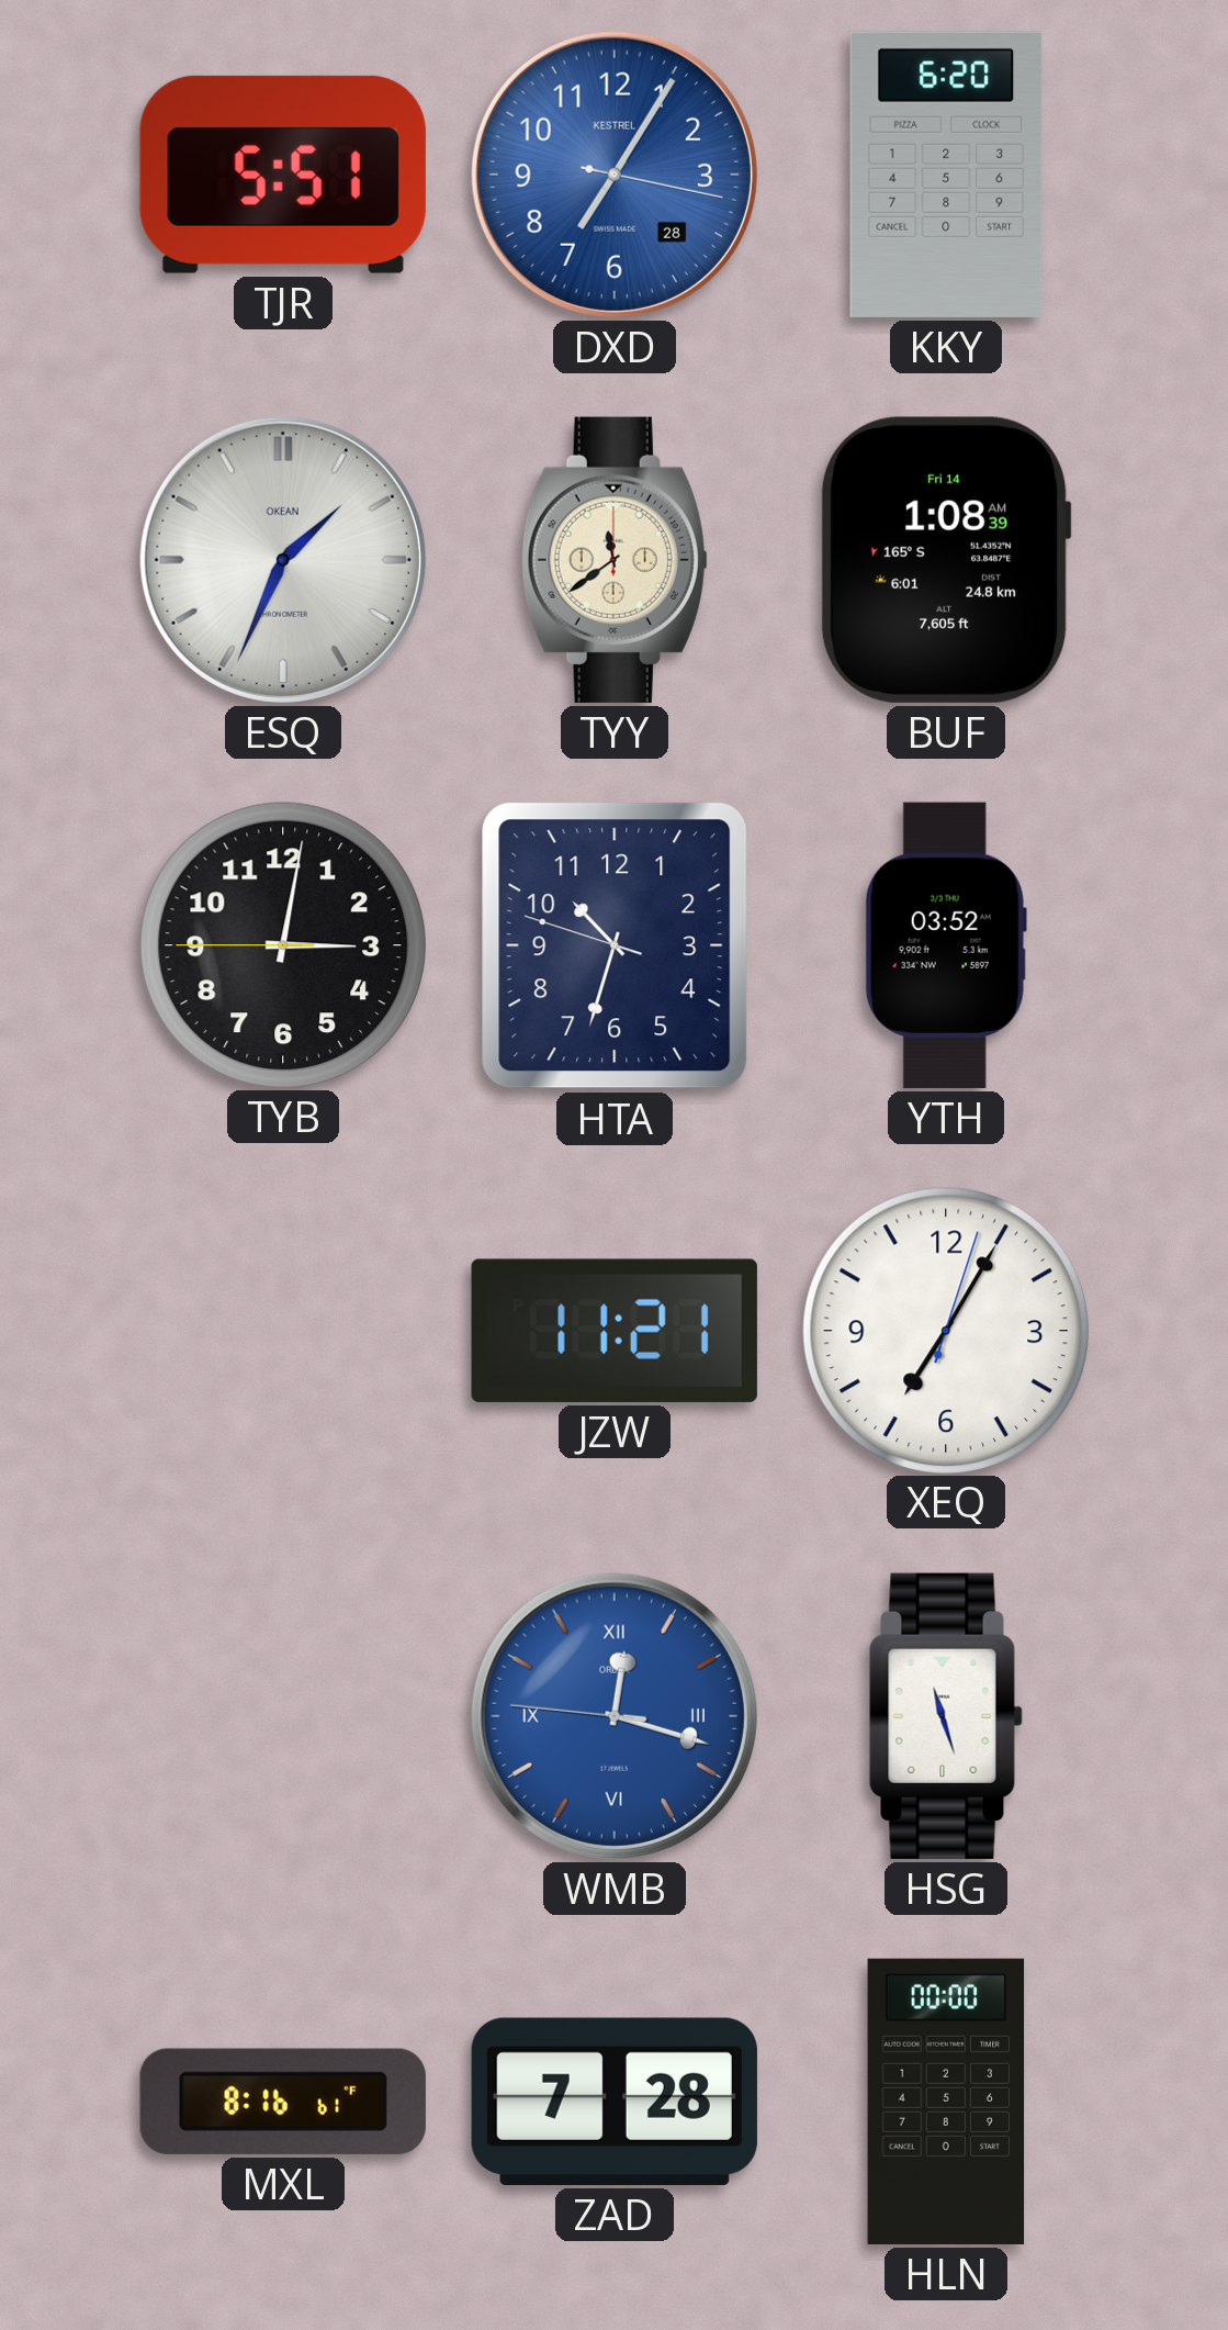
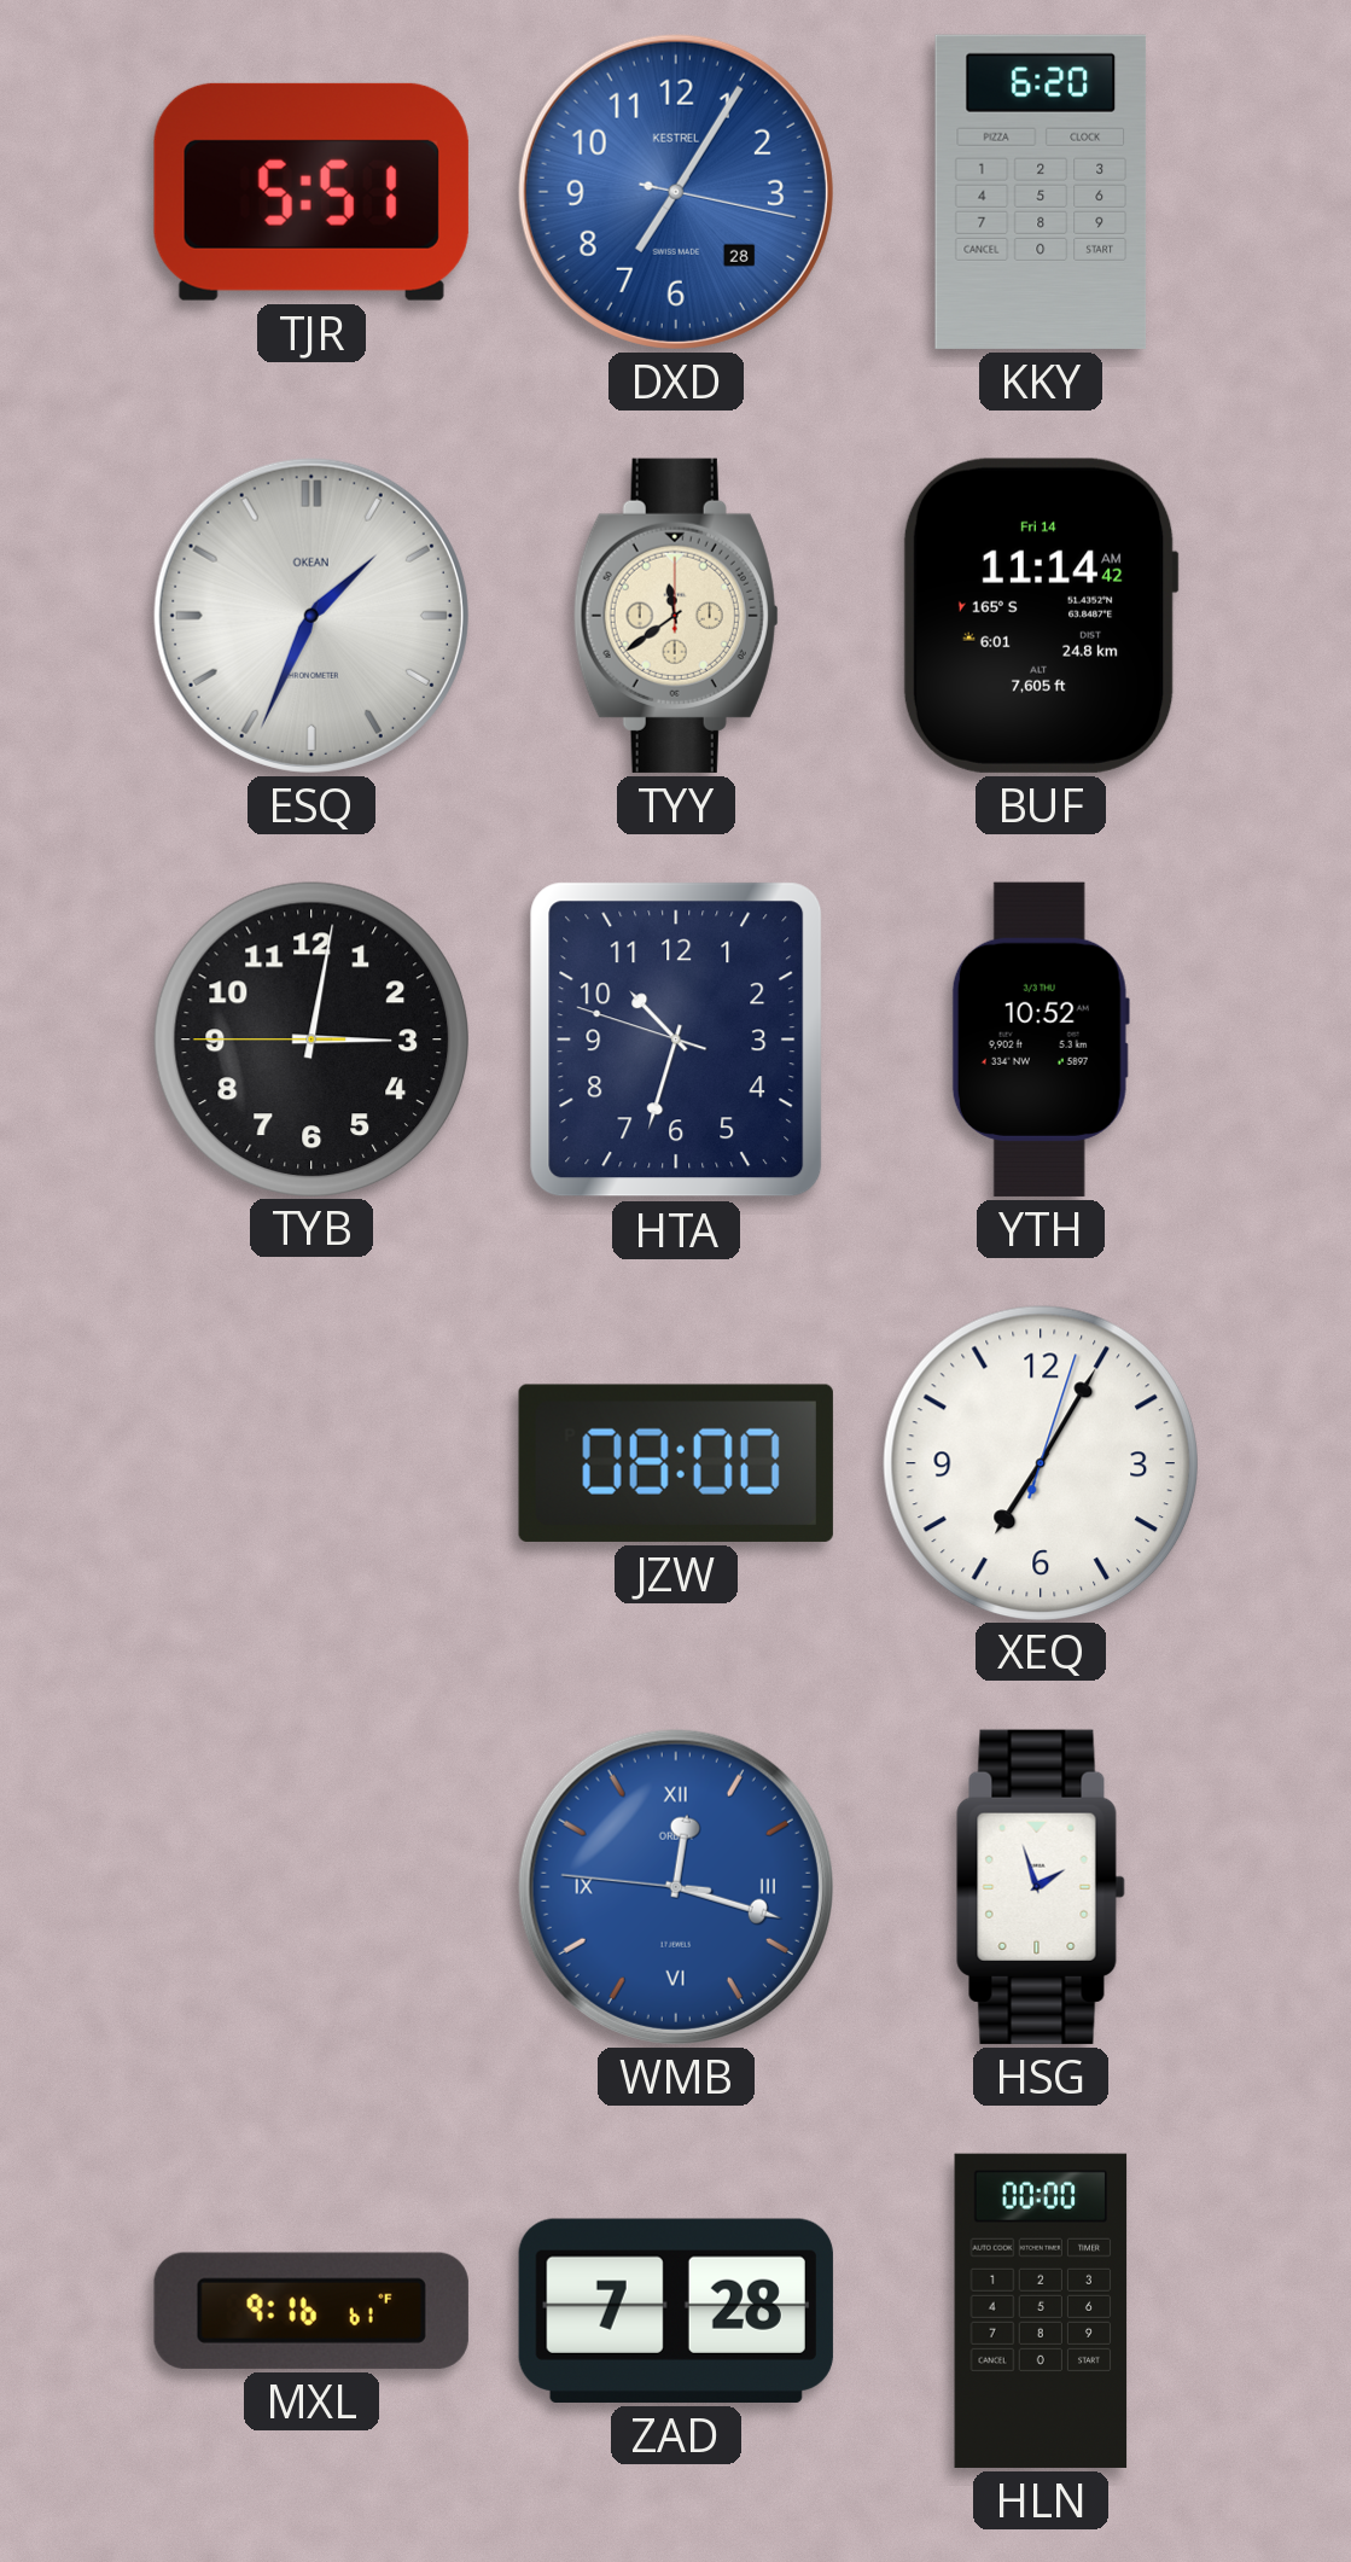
BUF: 1:08 -> 11:14 (1041, 616)
YTH: 03:52 -> 10:52 (1041, 1040)
JZW: 11:21 -> 08:00 (676, 1463)
HSG: 11:27 -> 1:57 (1041, 1887)
MXL: 8:16 -> 9:16 (311, 2311)
